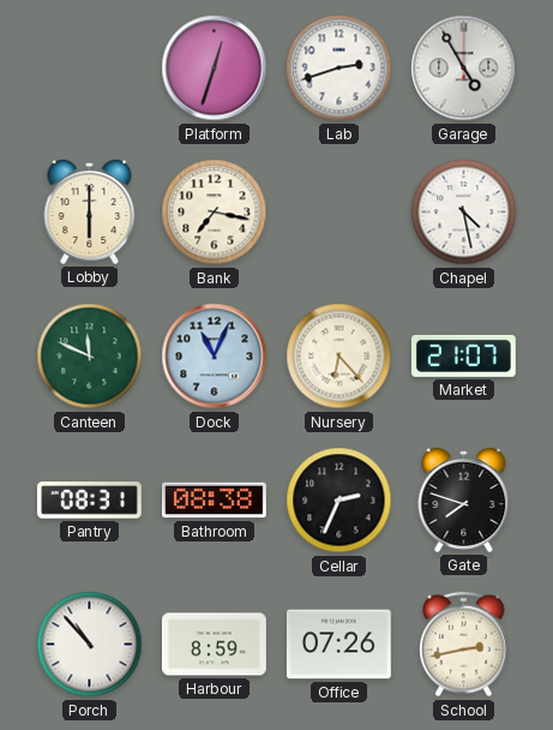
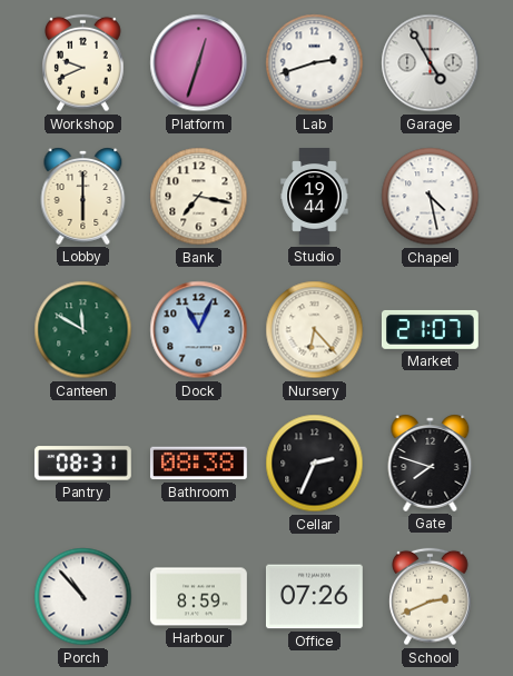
Workshop: none -> 9:41 (83, 63)
Studio: none -> 19:44 (315, 197)
Canteen: 11:49 -> 11:50 (83, 330)
School: 2:43 -> 2:41 (431, 597)
